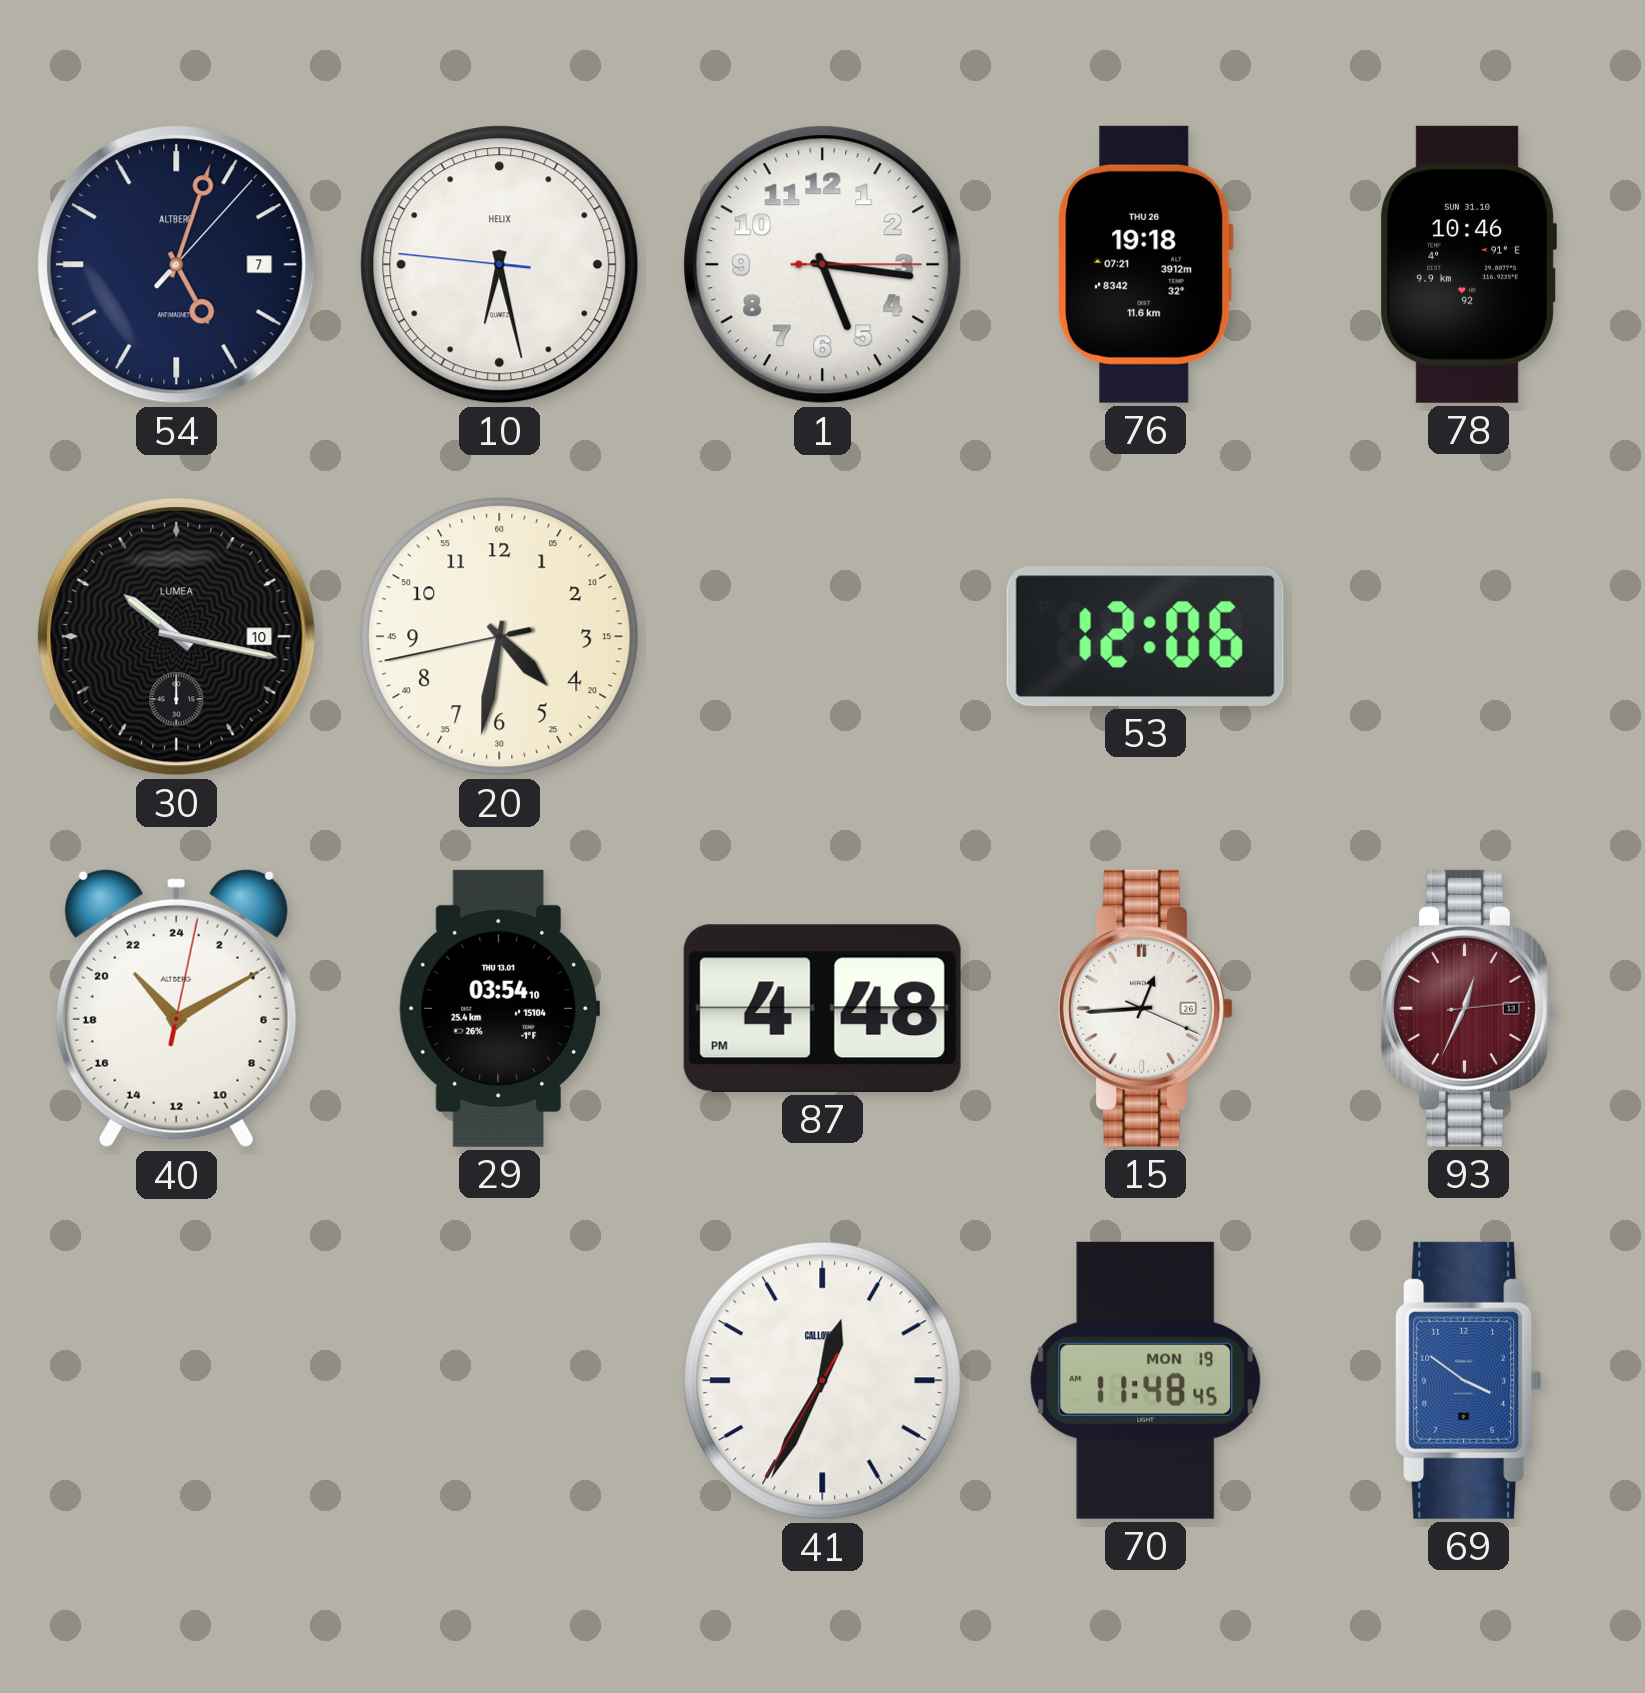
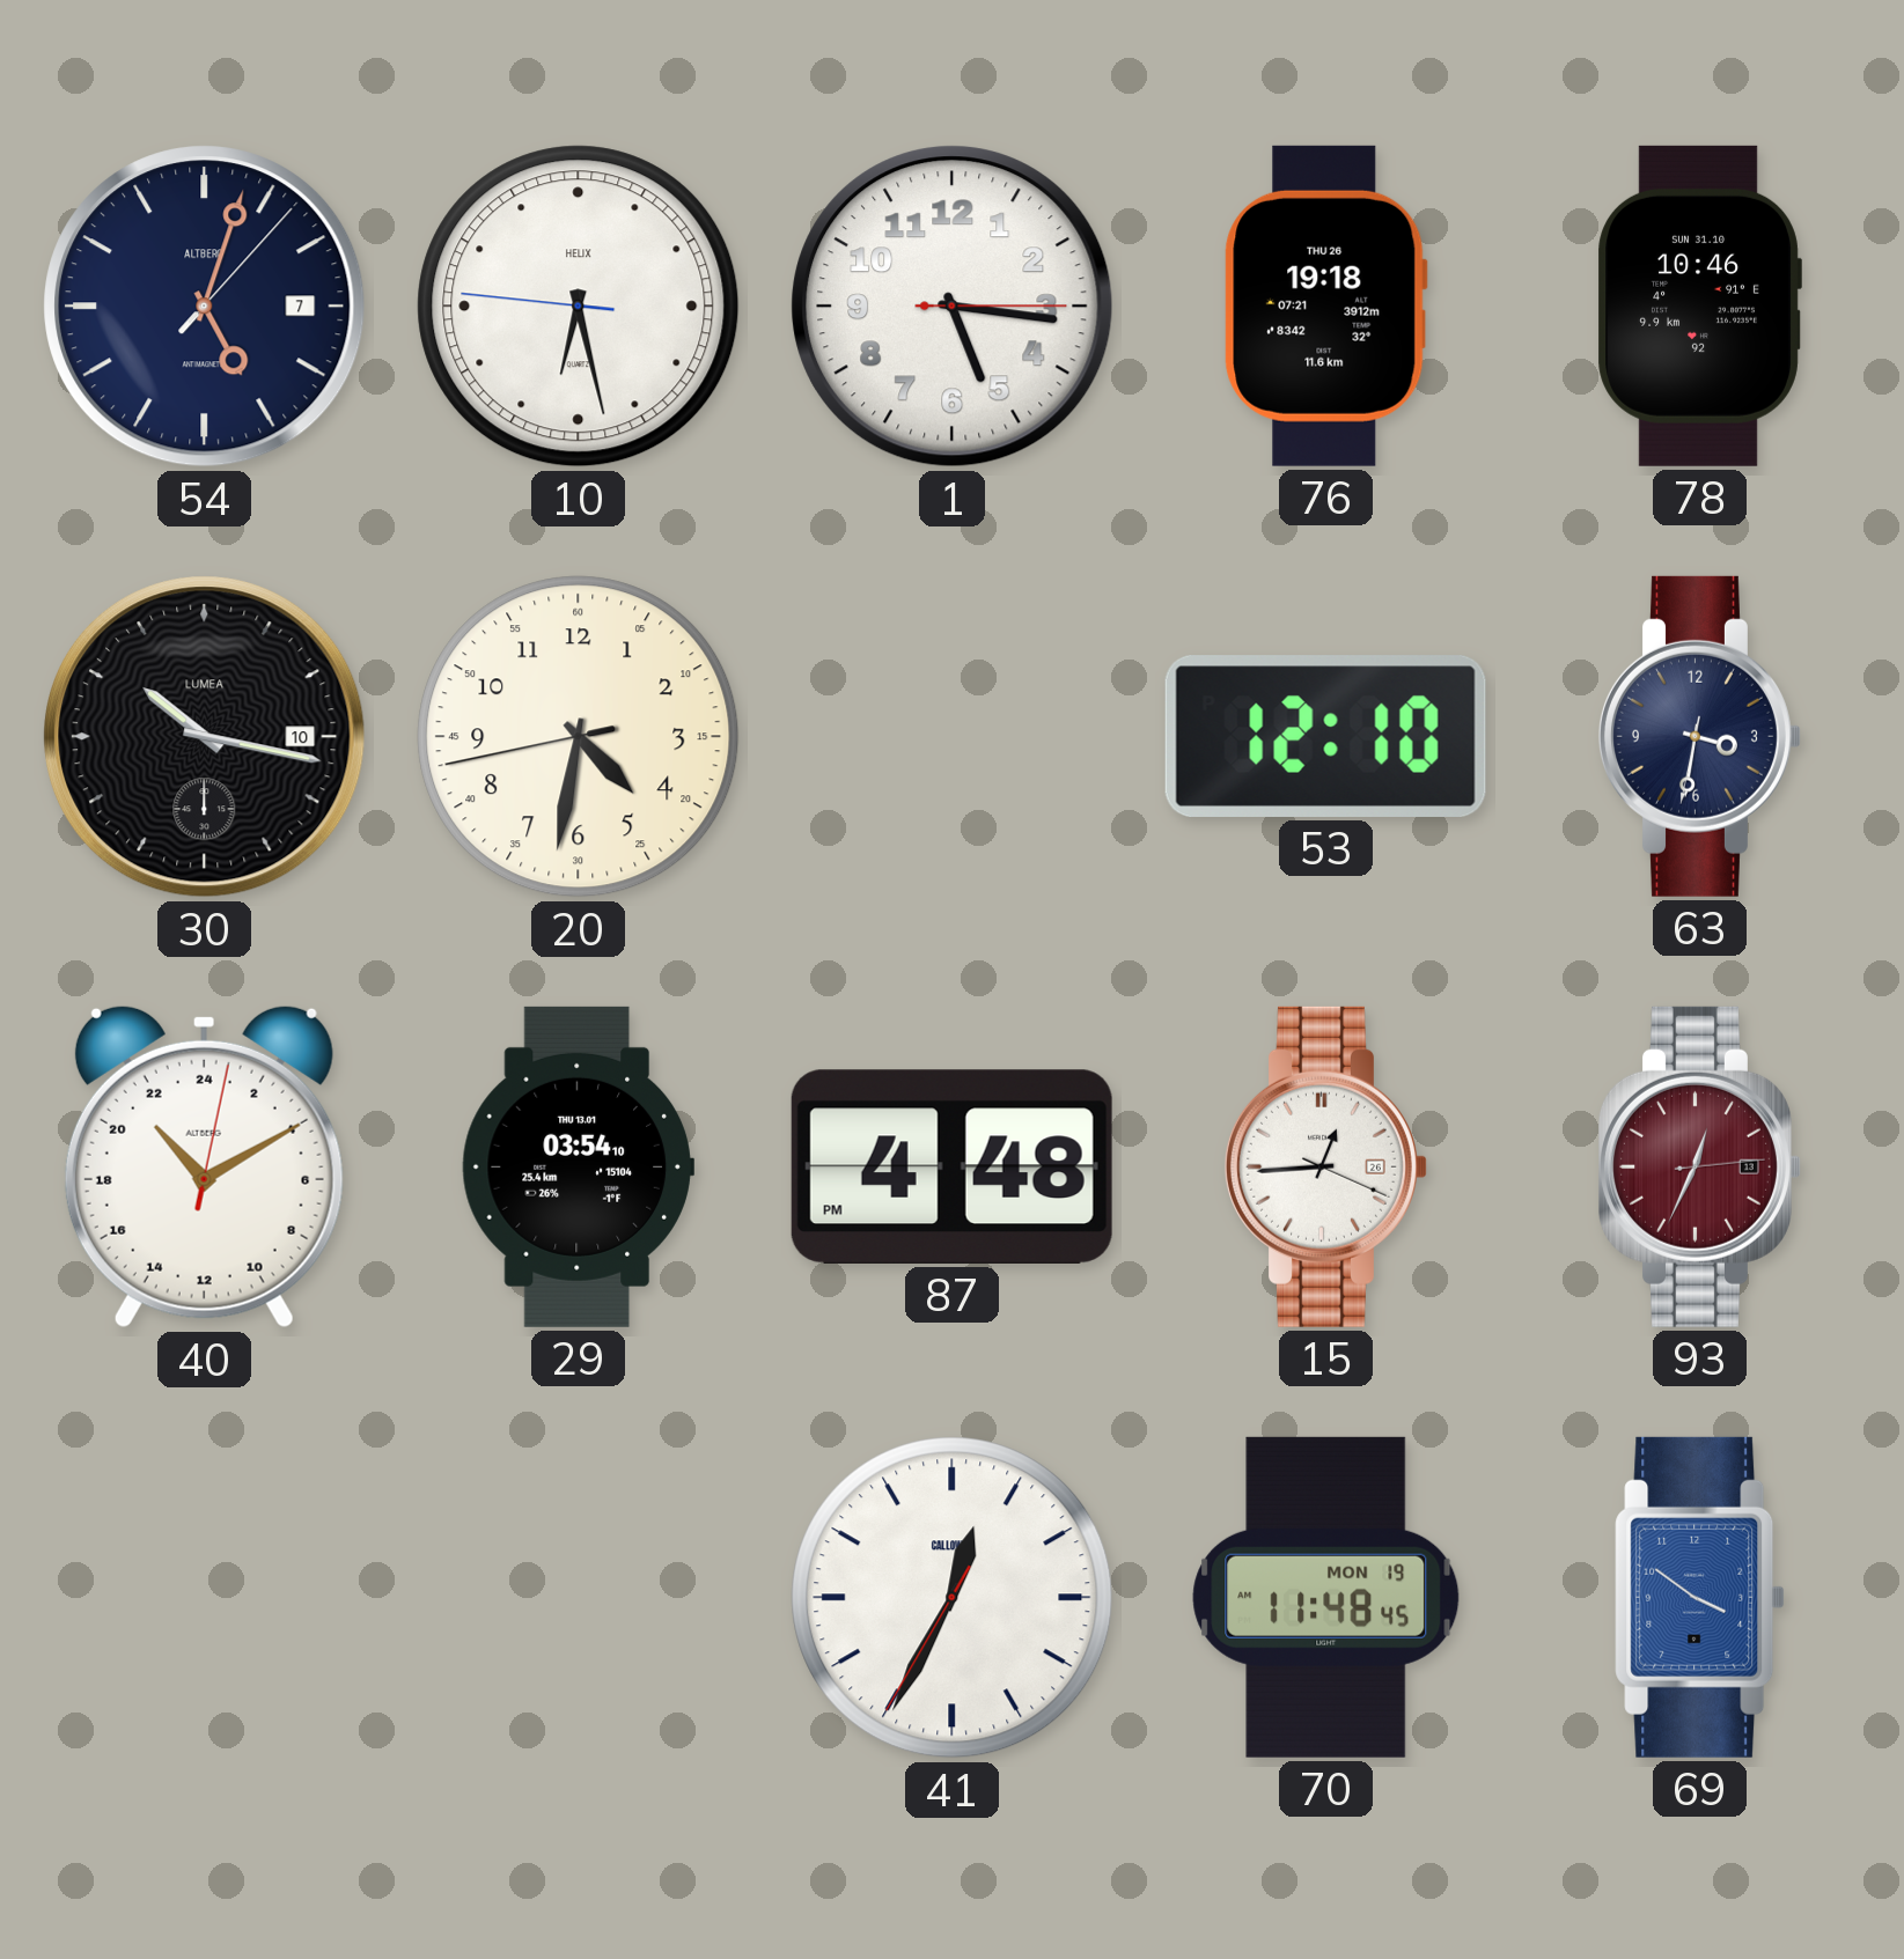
53: 12:06 -> 12:10 (1325, 736)
63: none -> 3:31 (1699, 736)
